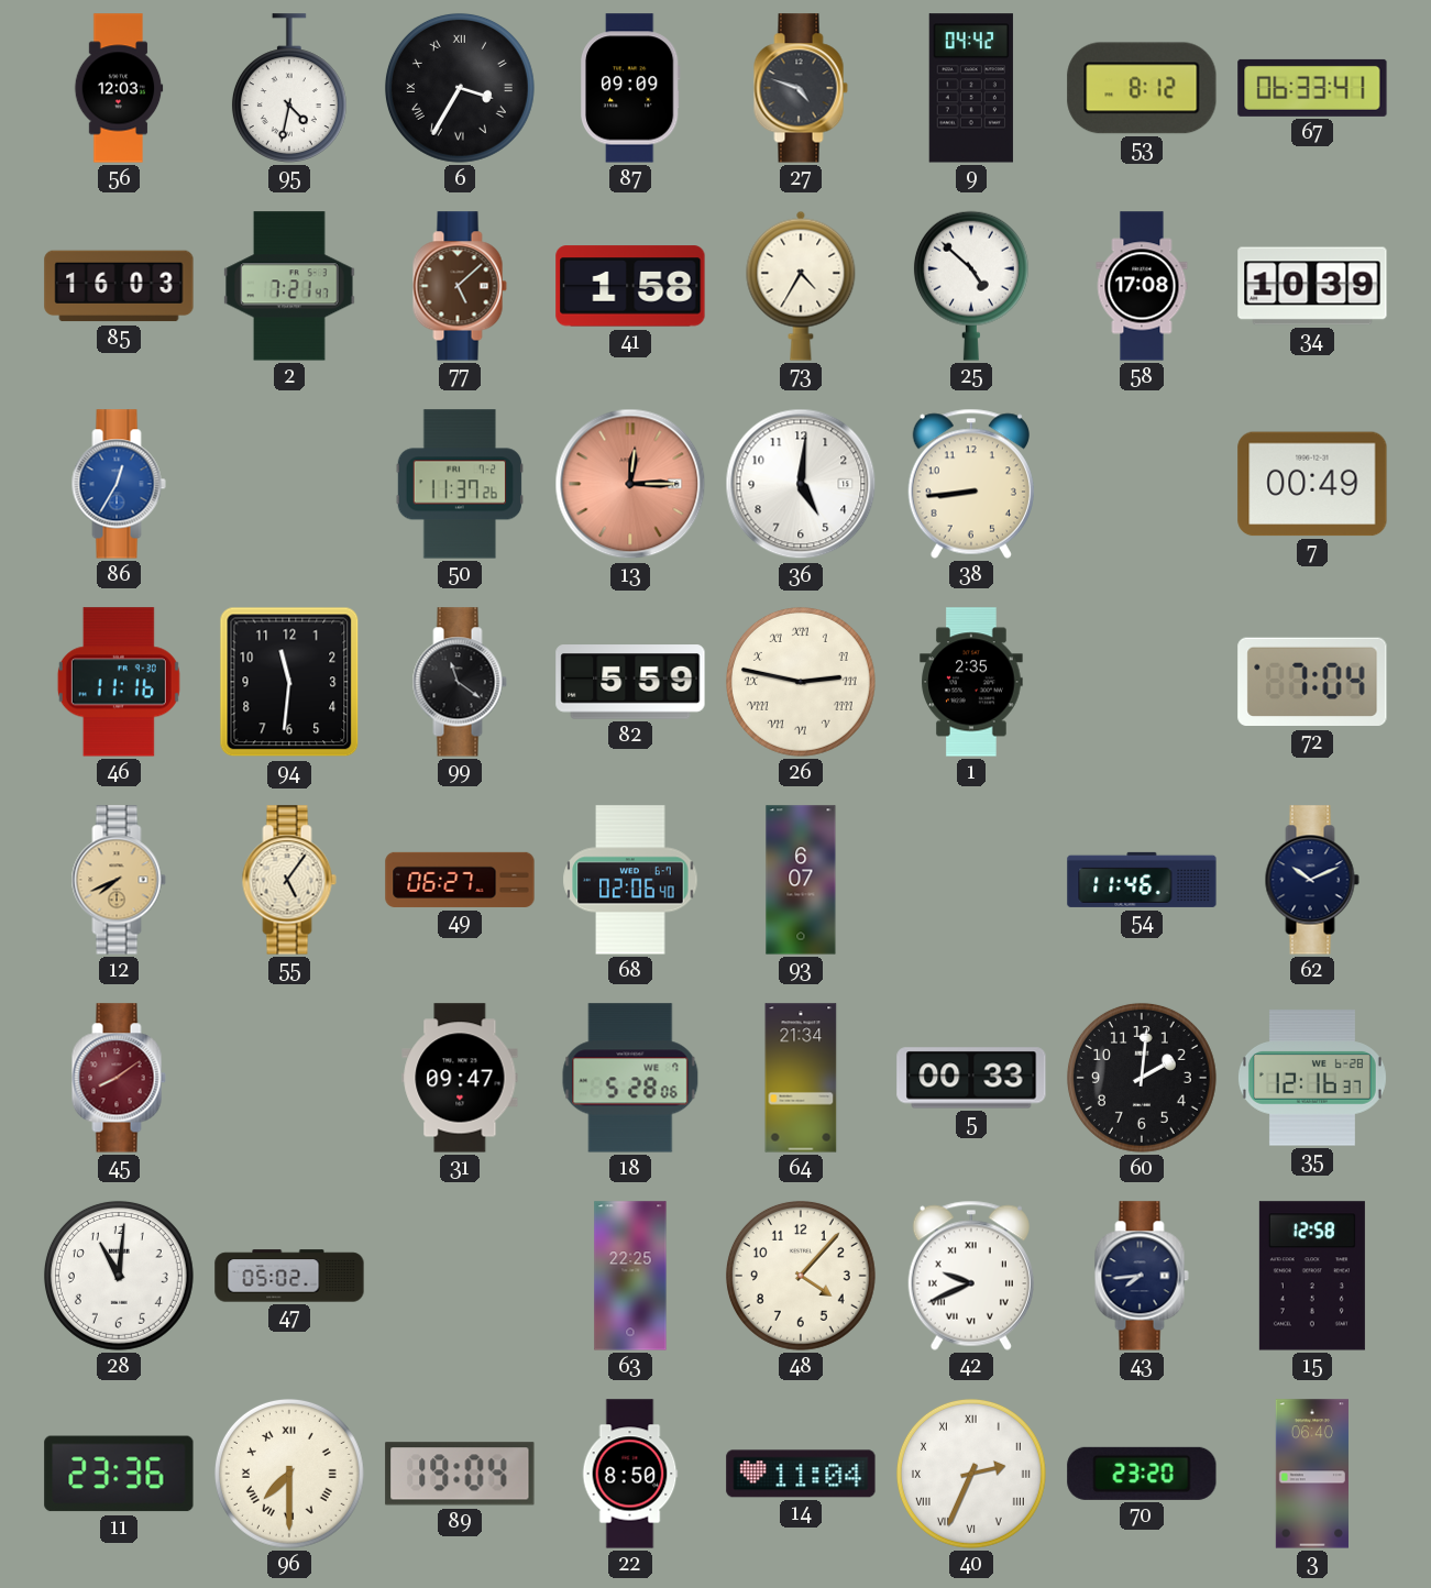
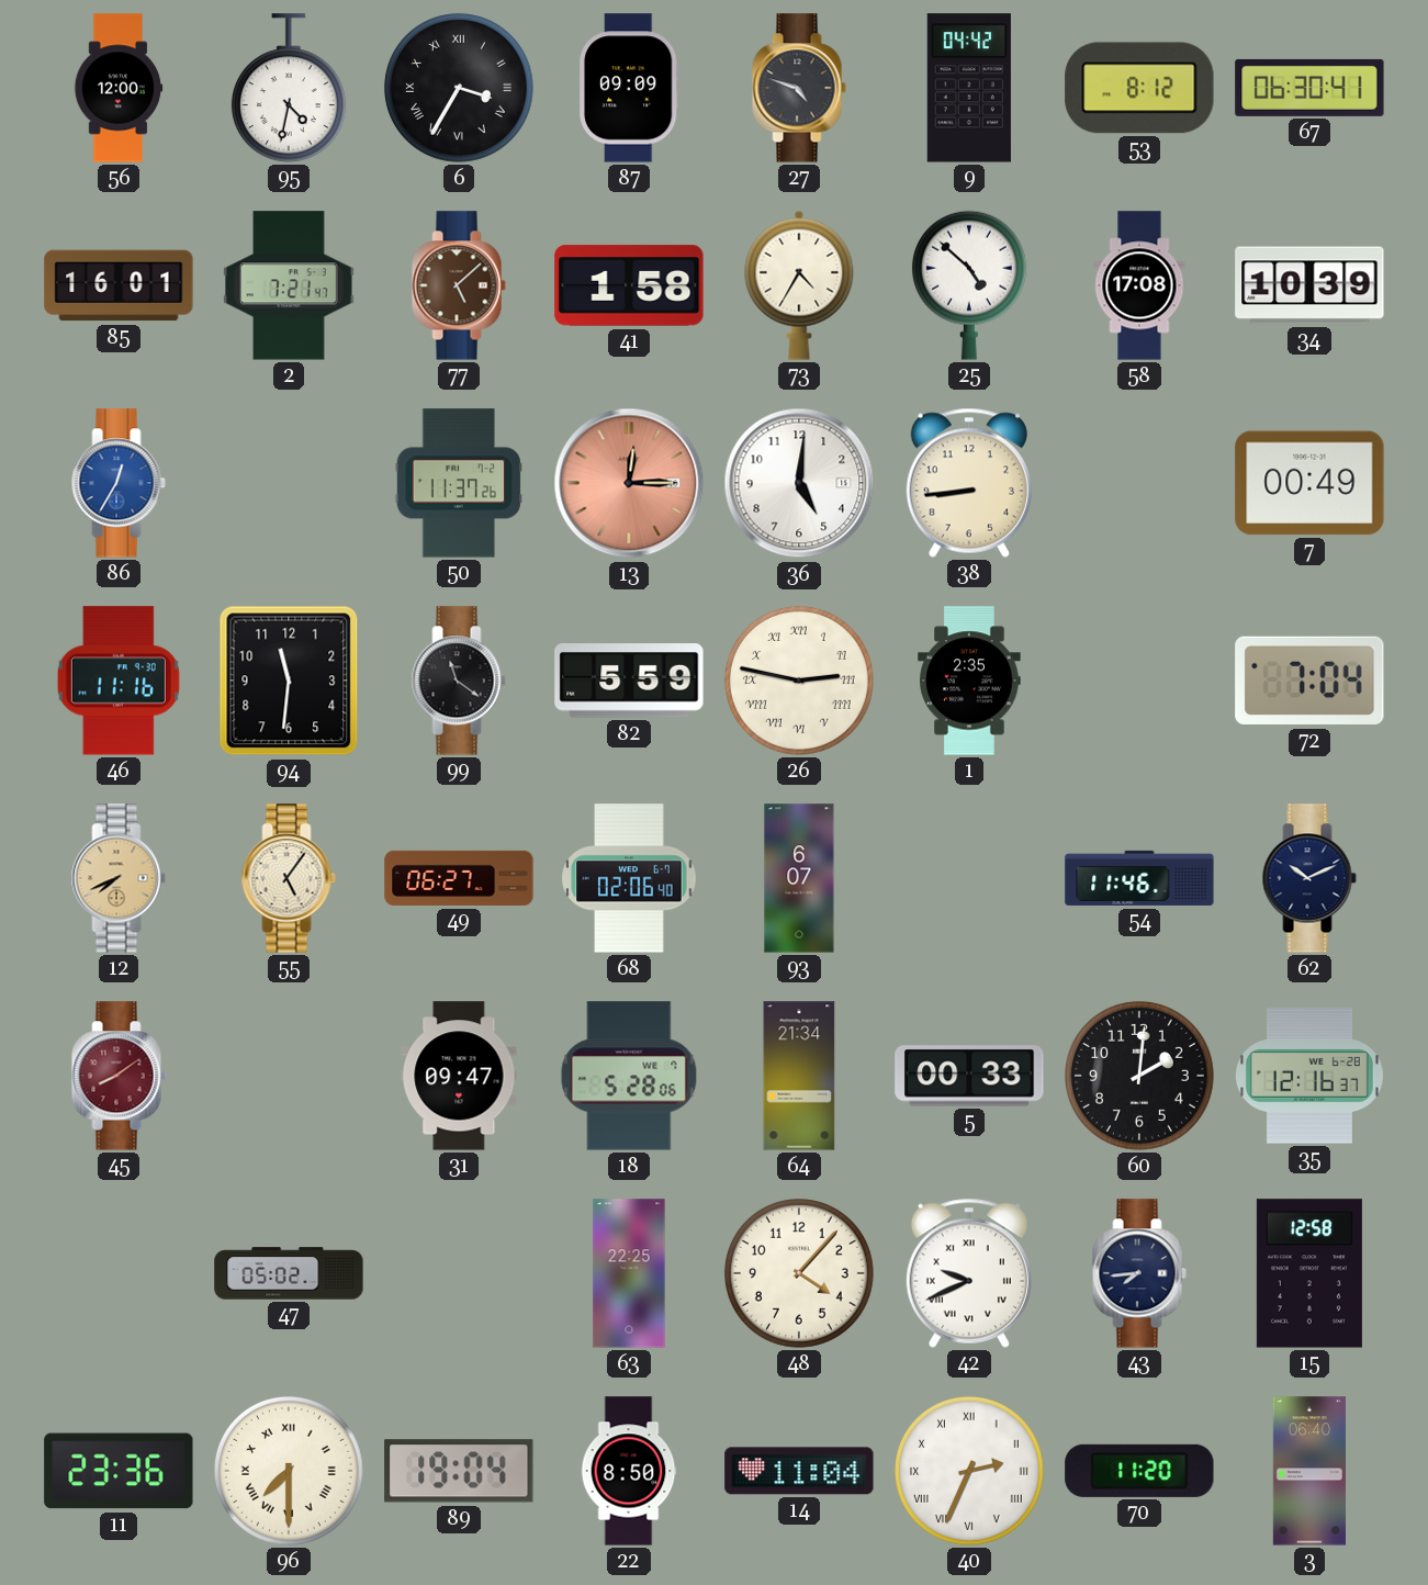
56: 12:03 -> 12:00 (119, 88)
67: 06:33 -> 06:30 (1309, 88)
85: 16:03 -> 16:01 (119, 285)
28: 11:01 -> none (119, 1276)
70: 23:20 -> 11:20 (1139, 1471)
